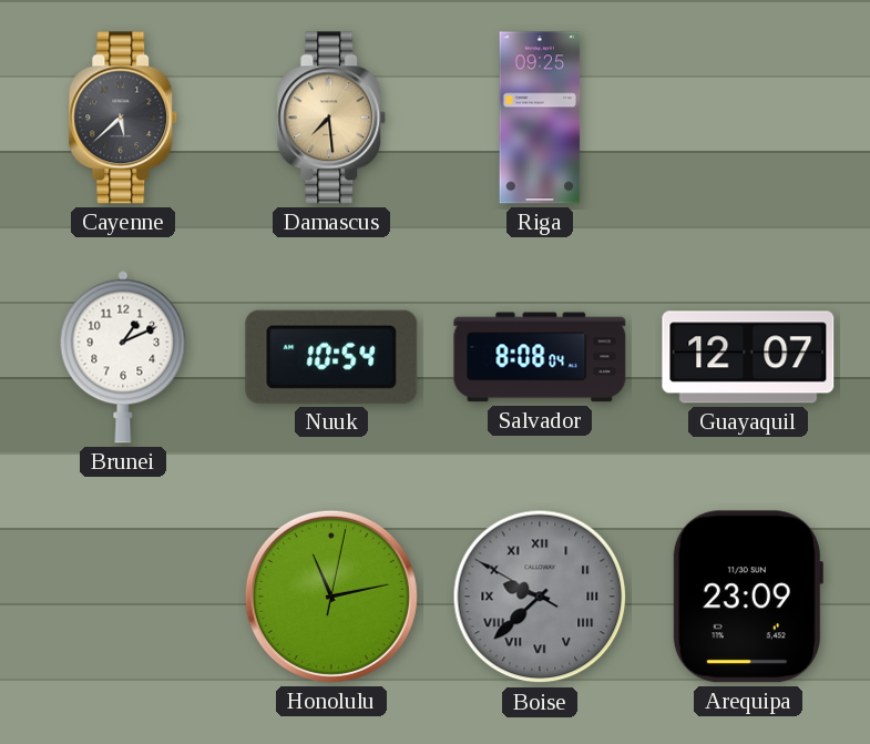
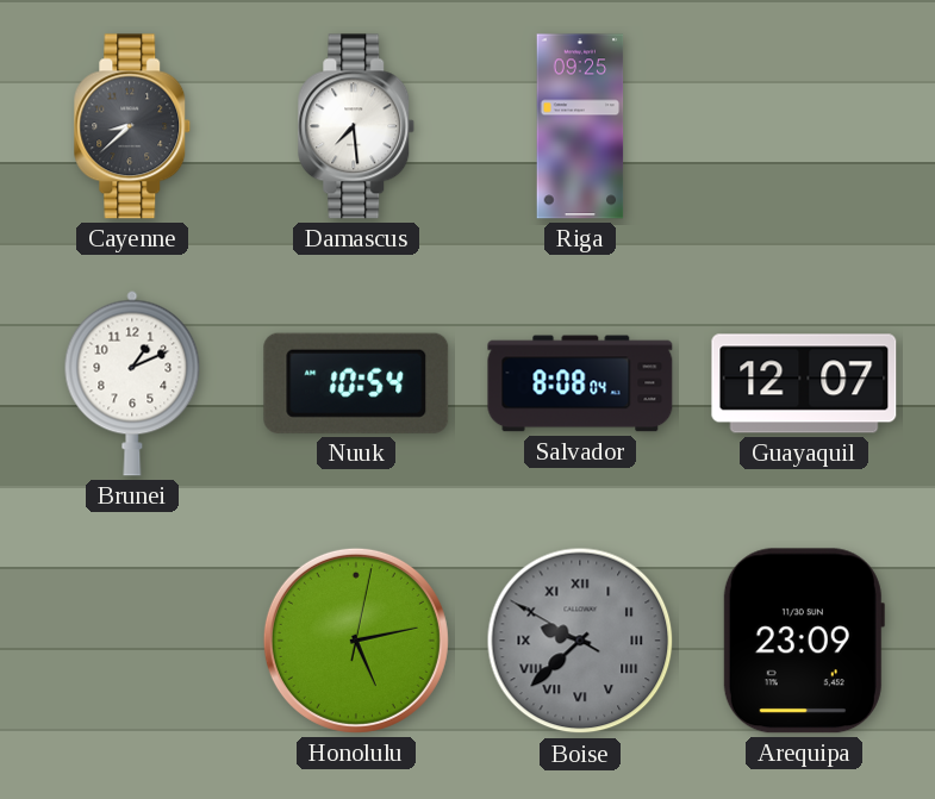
Cayenne: 5:38 -> 8:38 (132, 126)
Damascus dial: champagne -> white (356, 126)
Honolulu: 11:13 -> 5:13 (356, 641)
